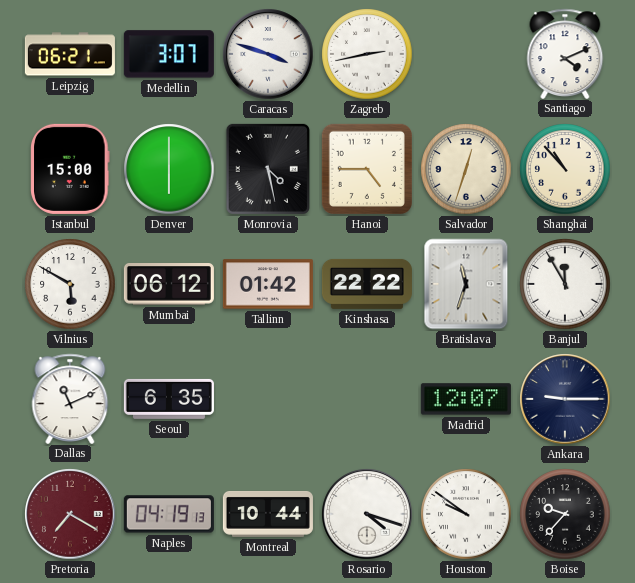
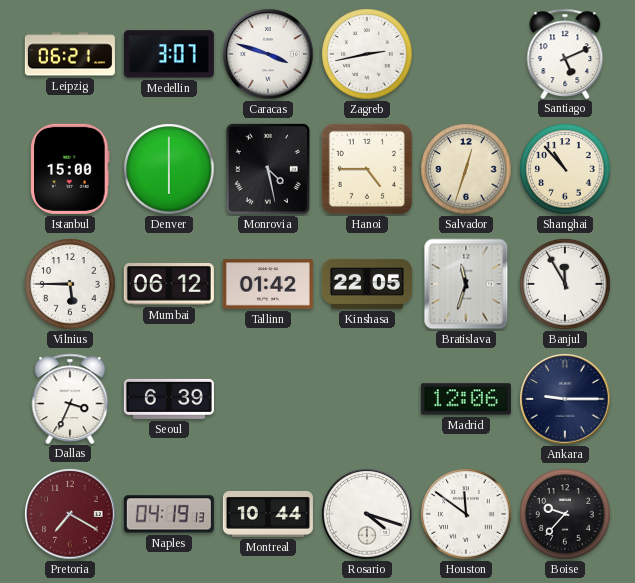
Santiago: 4:11 -> 5:11 (565, 53)
Vilnius: 5:50 -> 5:45 (70, 284)
Kinshasa: 22:22 -> 22:05 (367, 284)
Dallas: 11:11 -> 3:34 (70, 398)
Seoul: 6:35 -> 6:39 (169, 399)
Madrid: 12:07 -> 12:06 (466, 399)
Houston: 9:51 -> 11:51 (466, 514)
